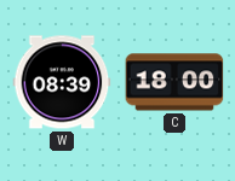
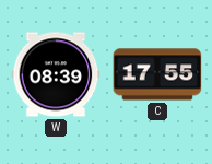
C: 18:00 -> 17:55 (157, 74)
